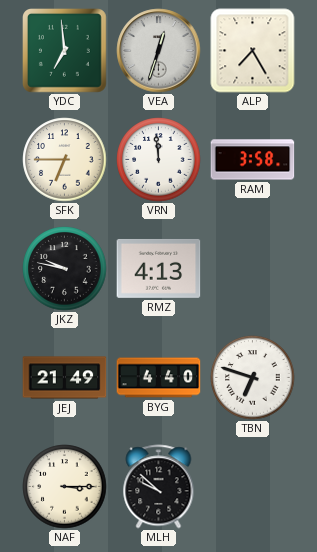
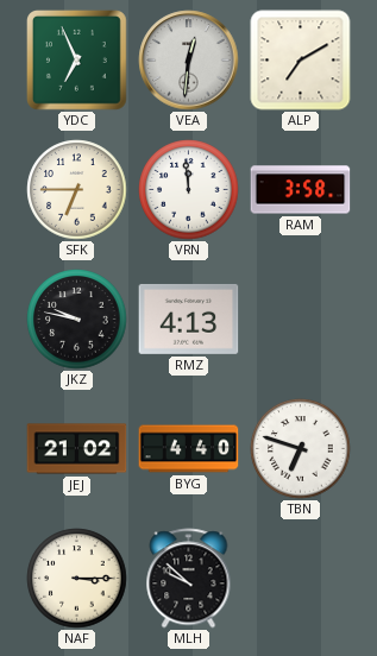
YDC: 6:59 -> 6:56 (77, 61)
VEA: 12:33 -> 12:31 (189, 61)
ALP: 7:25 -> 7:10 (301, 61)
JEJ: 21:49 -> 21:02 (77, 449)
